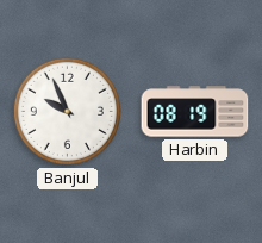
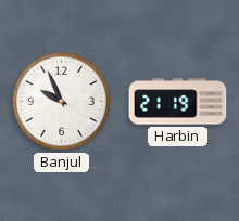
Harbin: 08:19 -> 21:19 (178, 102)
